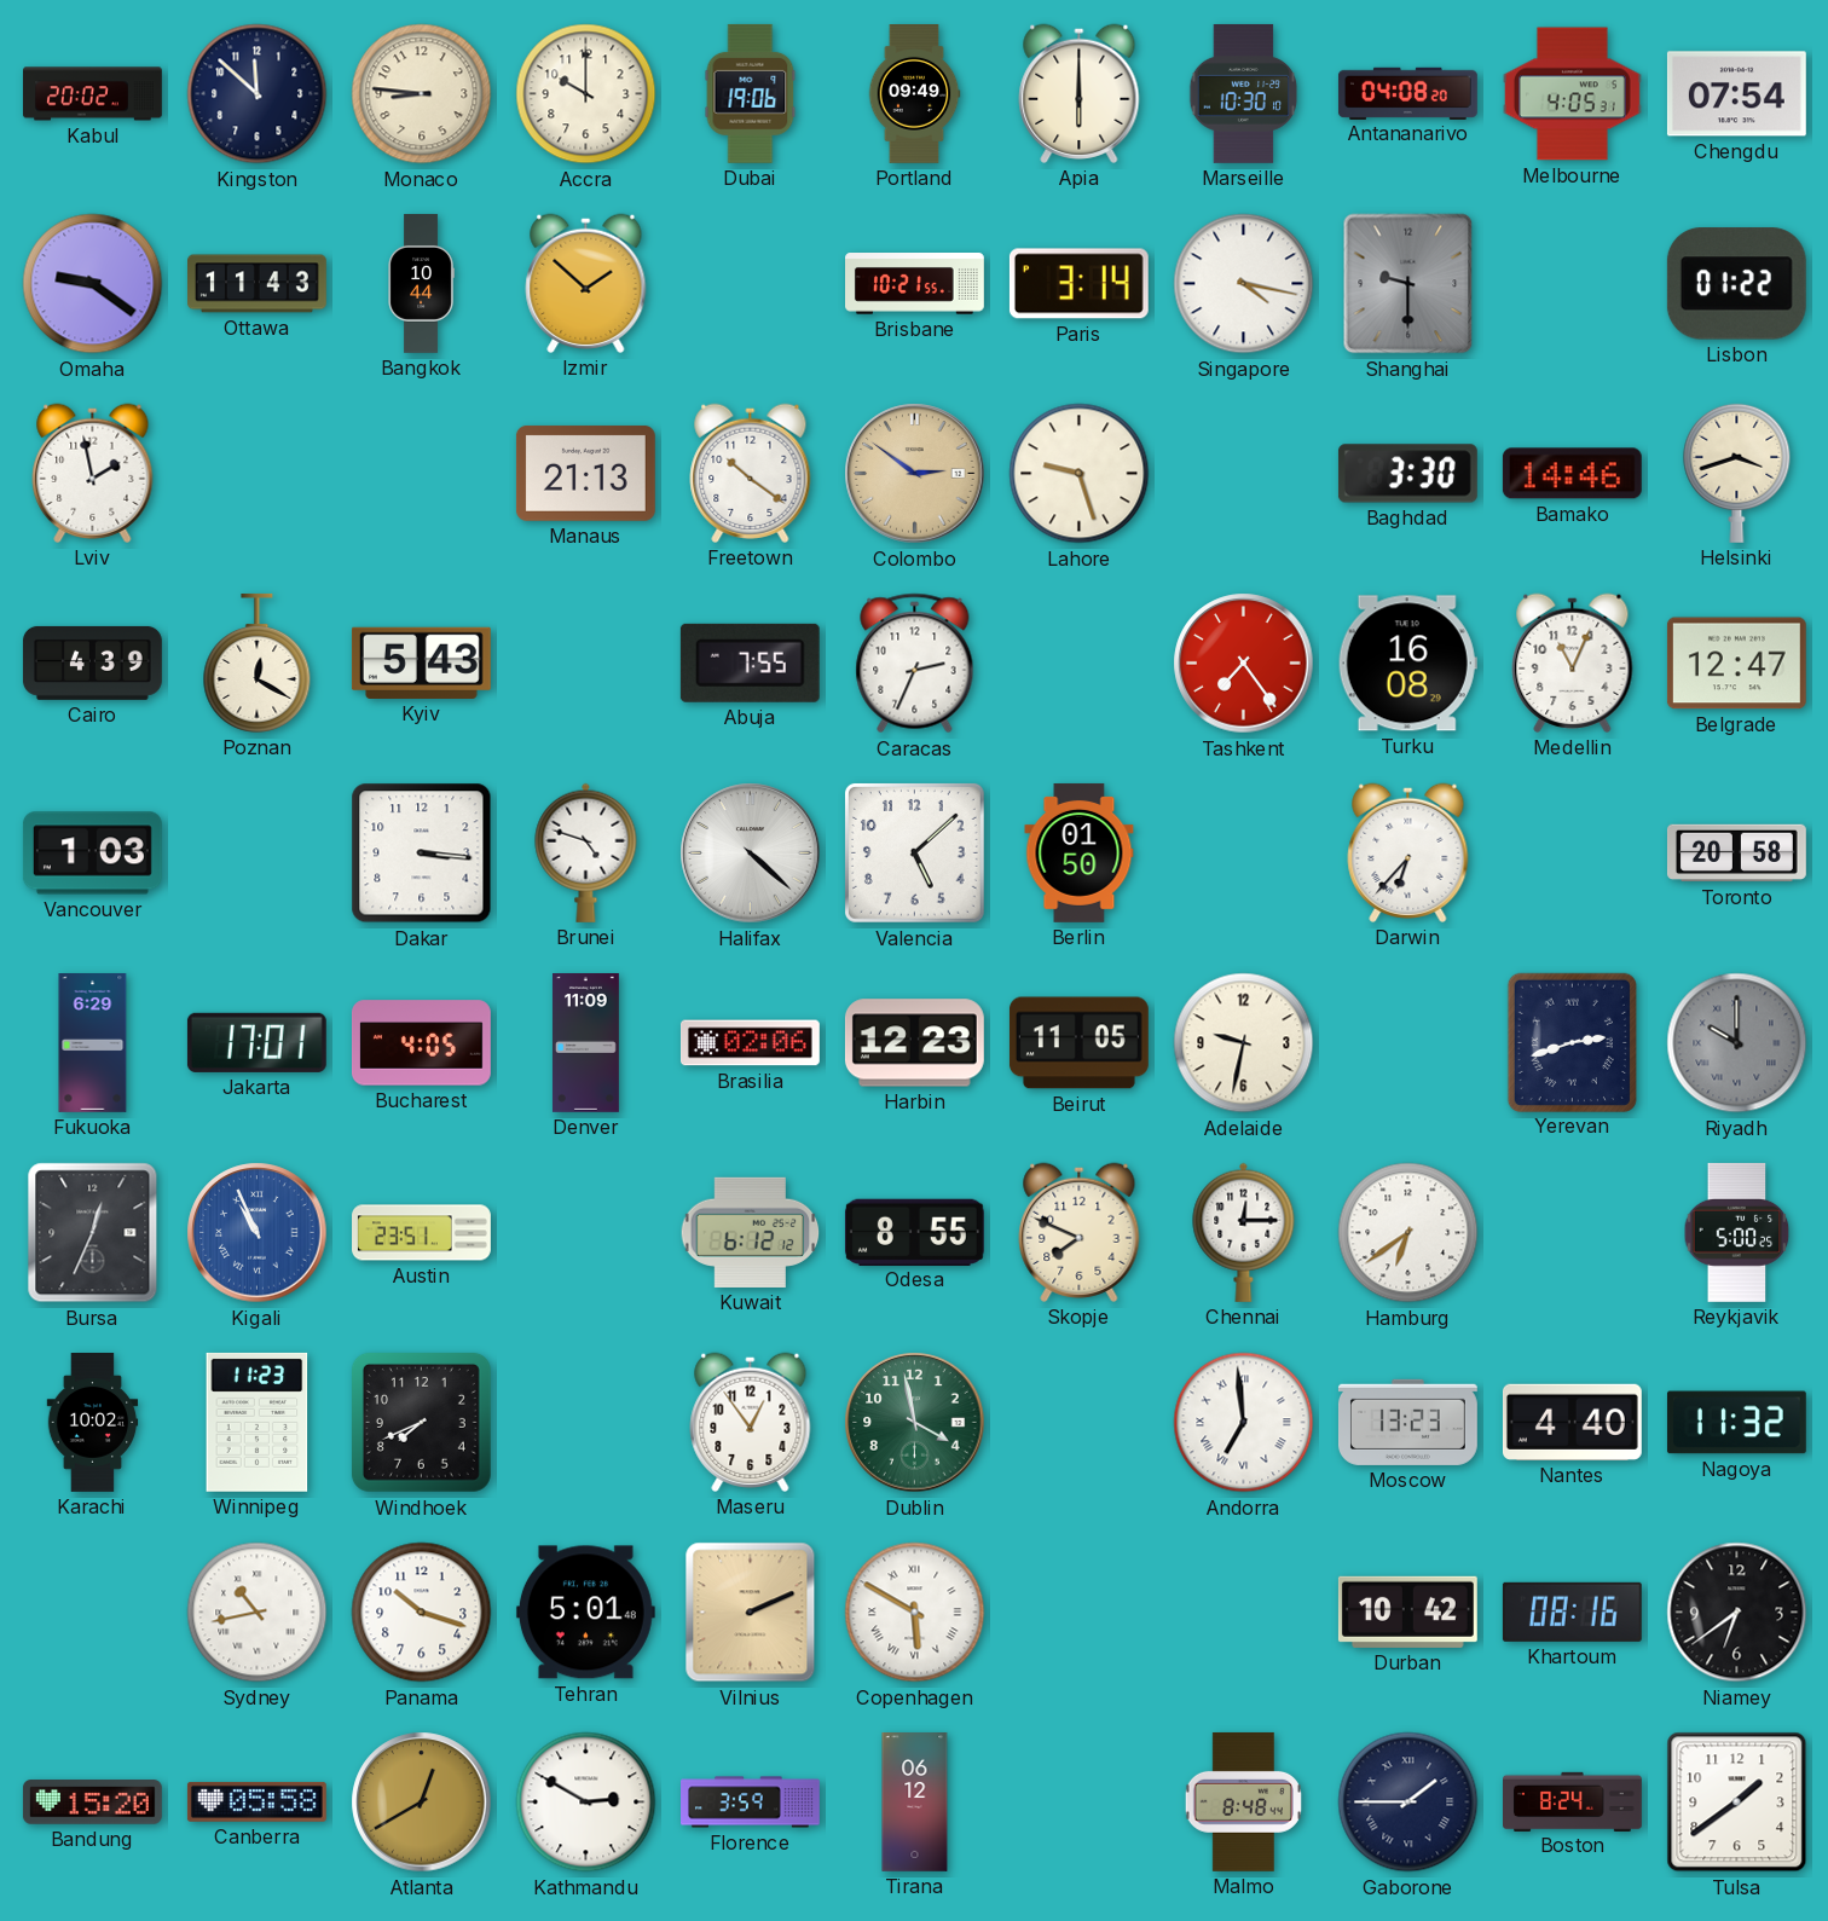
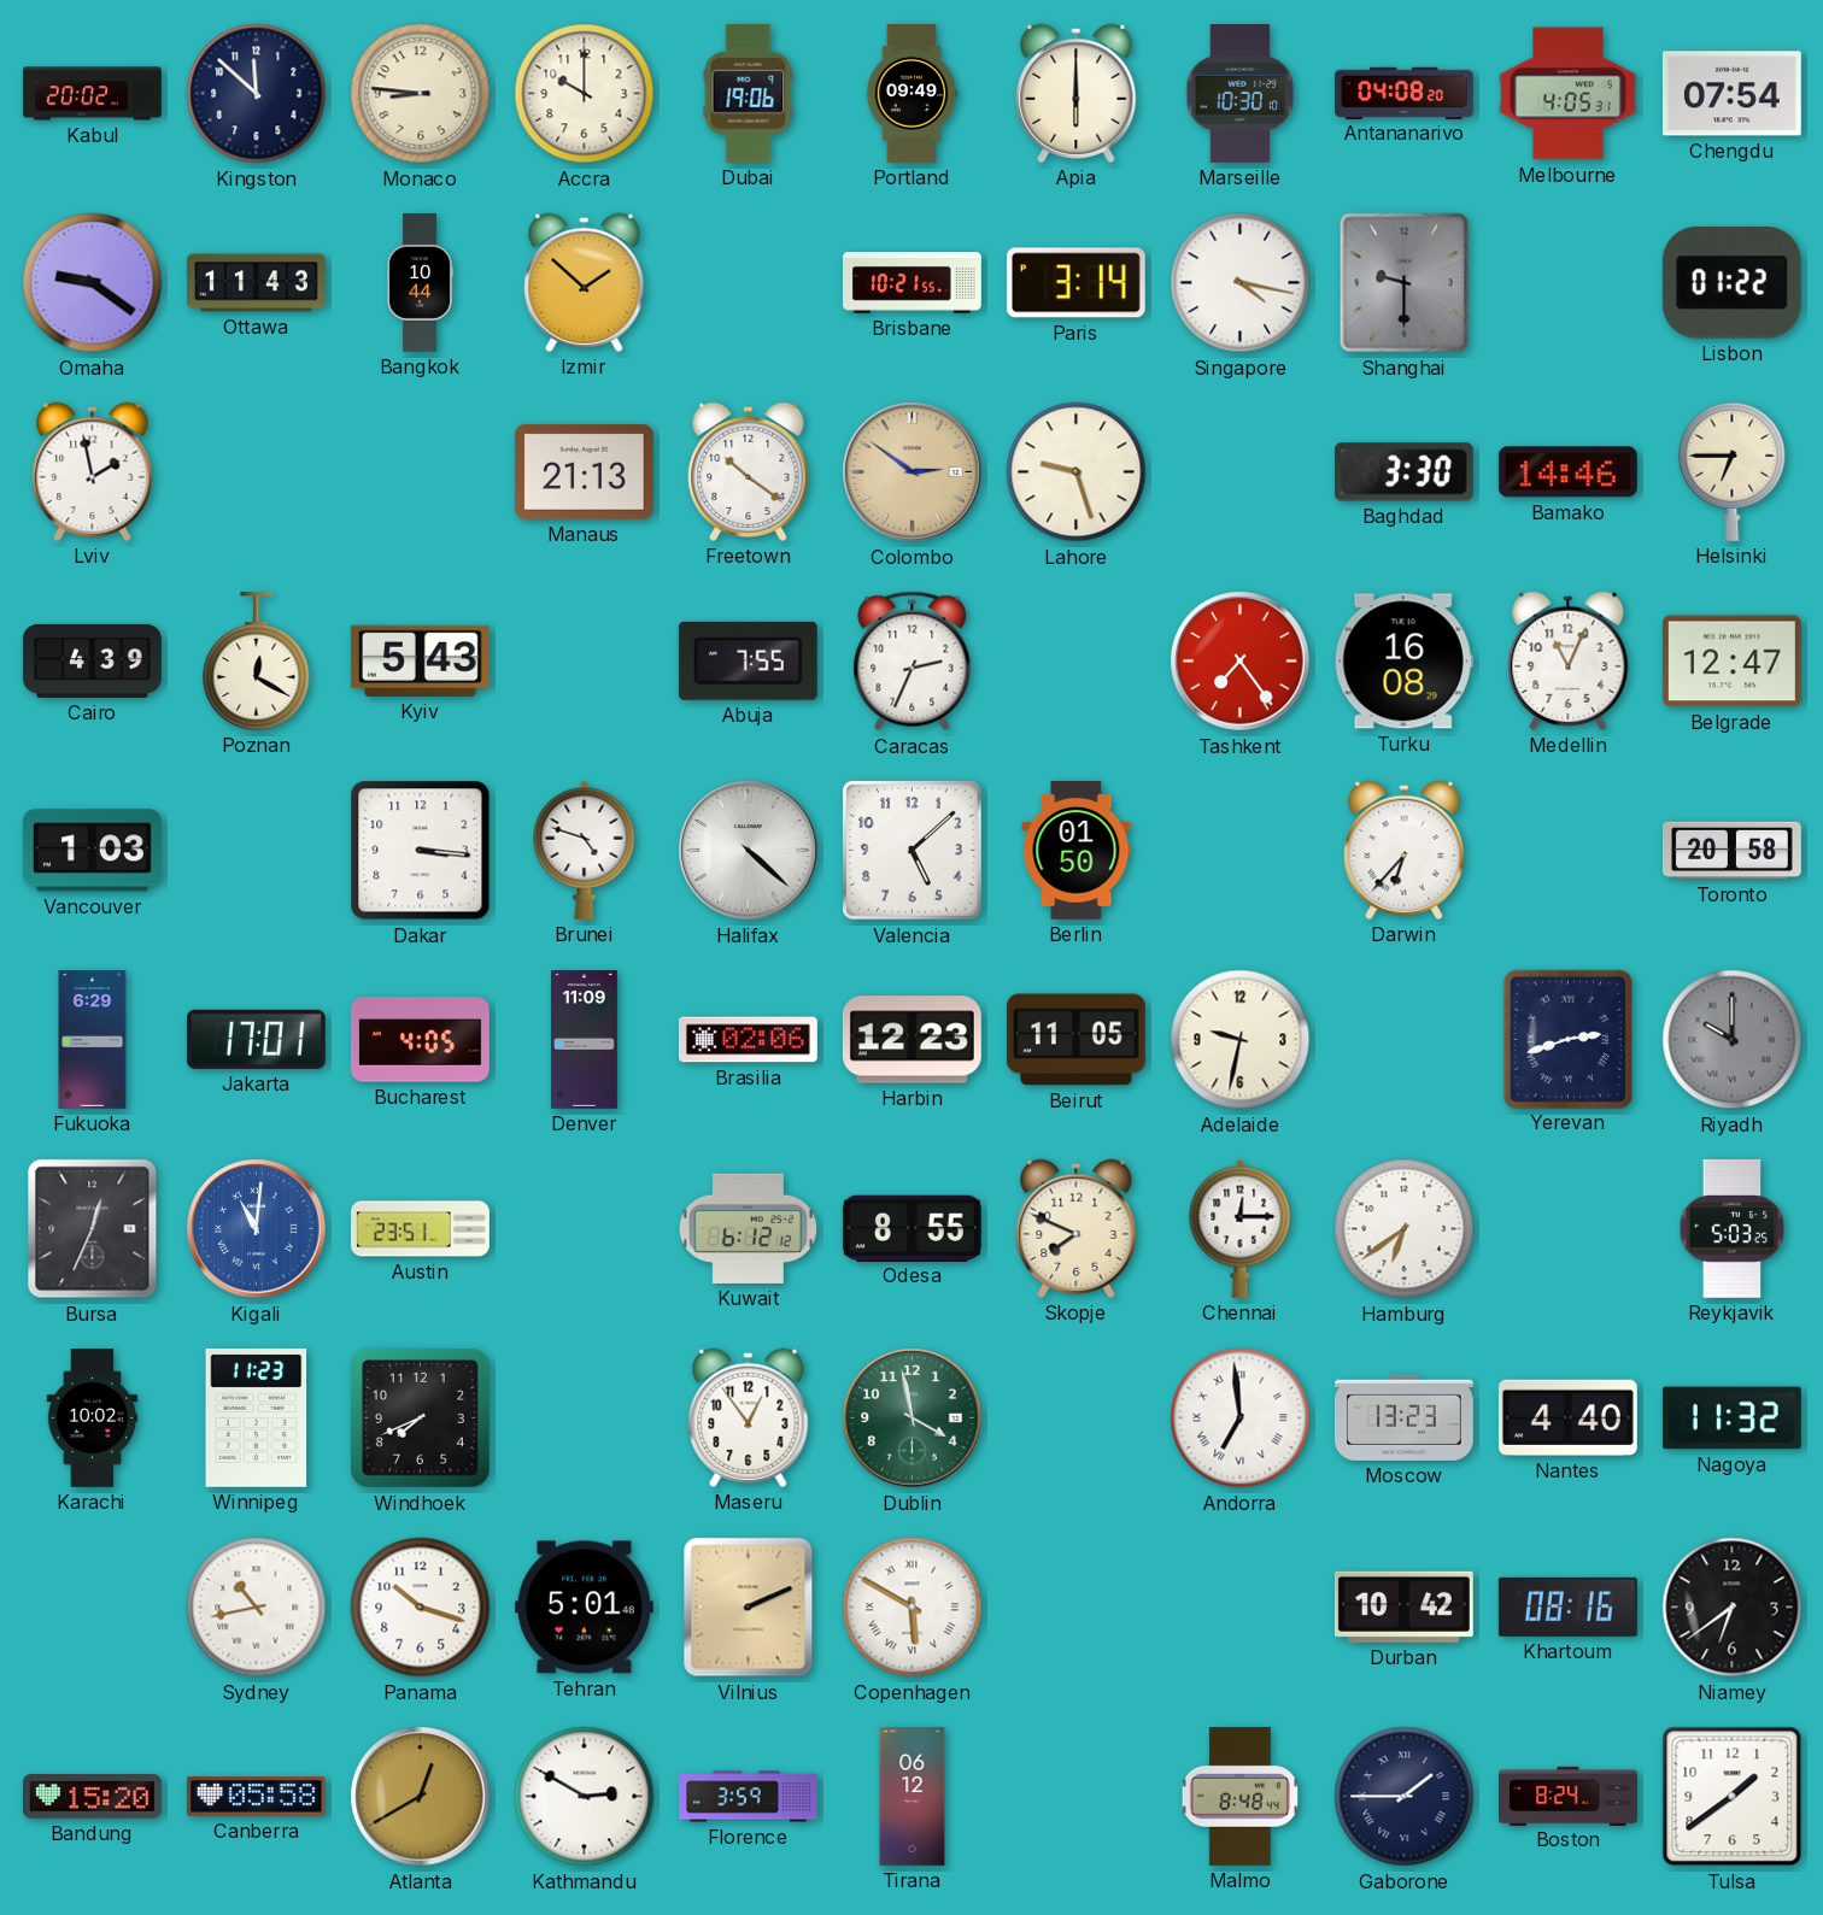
Helsinki: 3:42 -> 6:45 (1733, 471)
Kigali: 10:56 -> 11:01 (257, 1229)
Reykjavik: 5:00 -> 5:03 (1733, 1228)
